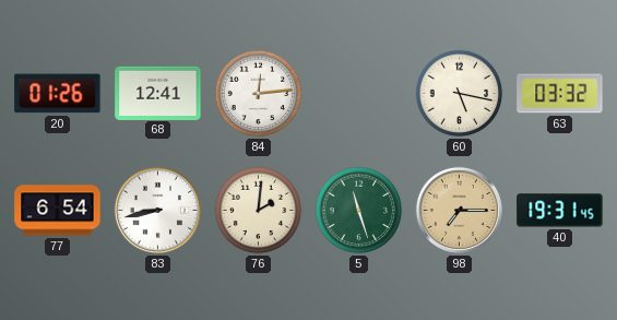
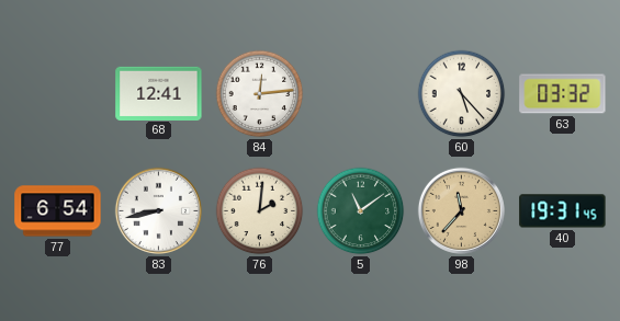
20: 01:26 -> none (58, 94)
60: 5:17 -> 5:23 (462, 94)
5: 11:27 -> 11:09 (361, 211)
98: 7:15 -> 11:37 (461, 210)
